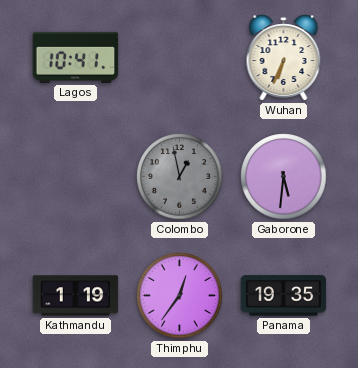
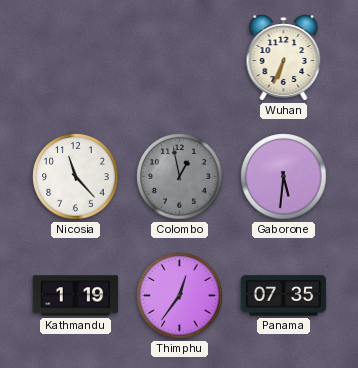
Lagos: 10:41 -> none (76, 57)
Nicosia: none -> 11:23 (76, 177)
Panama: 19:35 -> 07:35 (284, 296)
